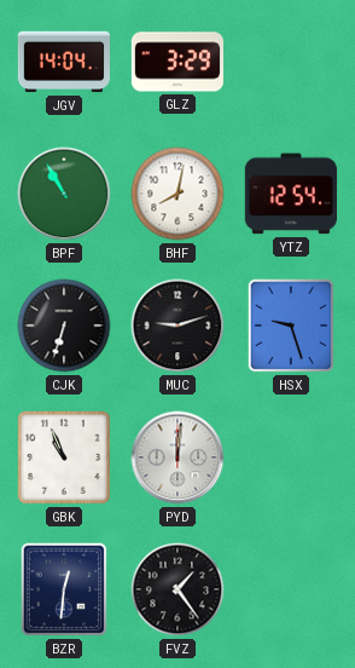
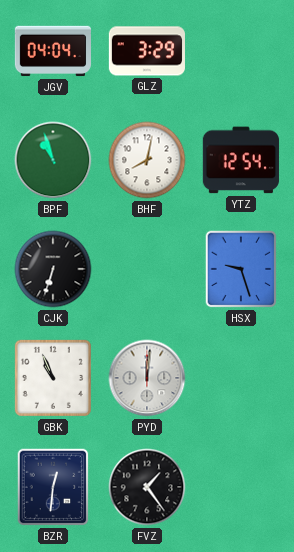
JGV: 14:04 -> 04:04 (53, 51)
BPF: 10:55 -> 10:57 (53, 160)
MUC: 9:12 -> none (177, 326)
